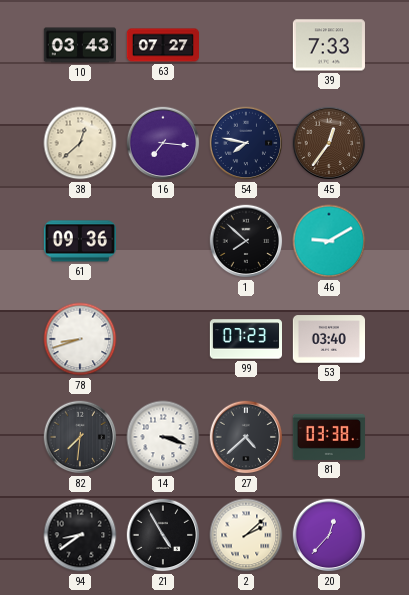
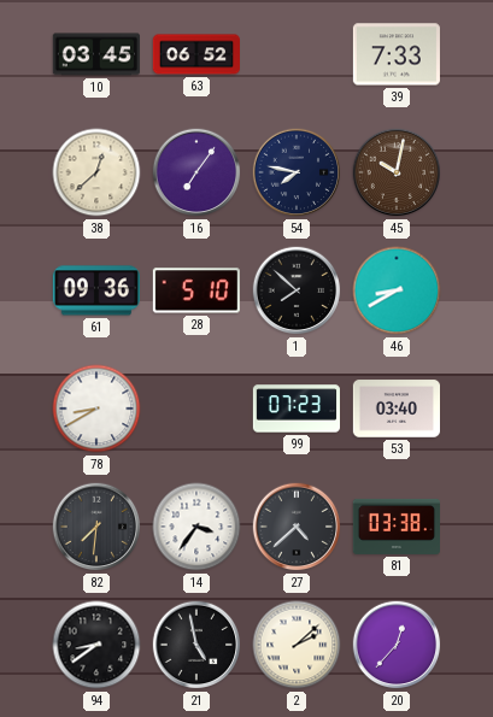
10: 03:43 -> 03:45 (95, 54)
63: 07:27 -> 06:52 (195, 54)
16: 7:16 -> 7:06 (196, 172)
45: 12:36 -> 10:02 (397, 172)
28: none -> 5:10 (196, 290)
46: 9:10 -> 8:40 (397, 290)
78: 8:42 -> 8:40 (96, 409)
14: 3:18 -> 3:36 (196, 527)
21: 4:55 -> 4:58 (196, 645)
